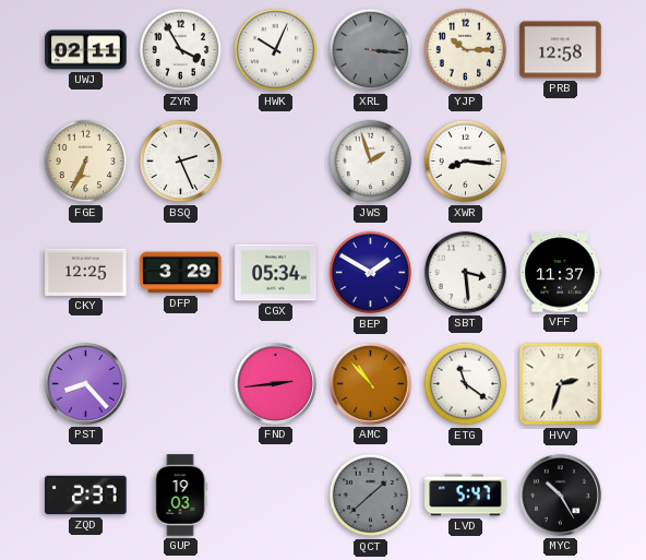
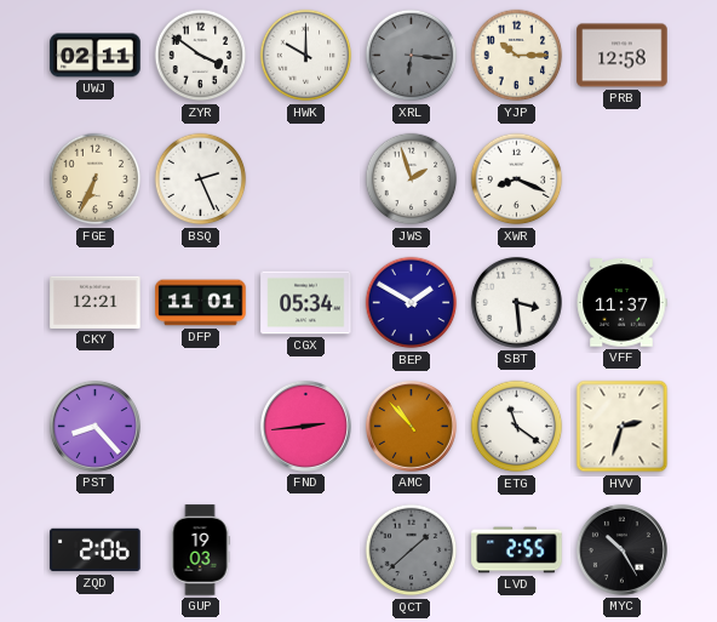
ZYR: 3:55 -> 3:51 (201, 56)
HWK: 10:04 -> 10:00 (306, 56)
XRL: 3:16 -> 6:16 (412, 56)
XWR: 8:16 -> 8:19 (517, 179)
CKY: 12:25 -> 12:21 (96, 302)
DFP: 3:29 -> 11:01 (201, 303)
ZQD: 2:37 -> 2:06 (96, 550)
LVD: 5:47 -> 2:55 (517, 550)
